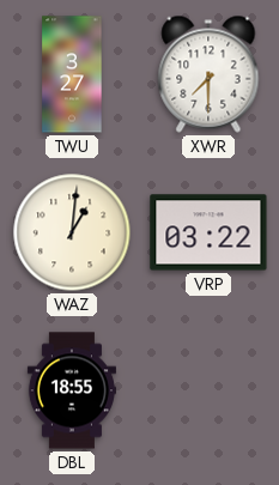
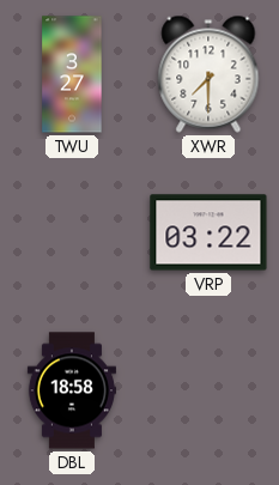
WAZ: 1:01 -> none (72, 232)
DBL: 18:55 -> 18:58 (72, 390)
